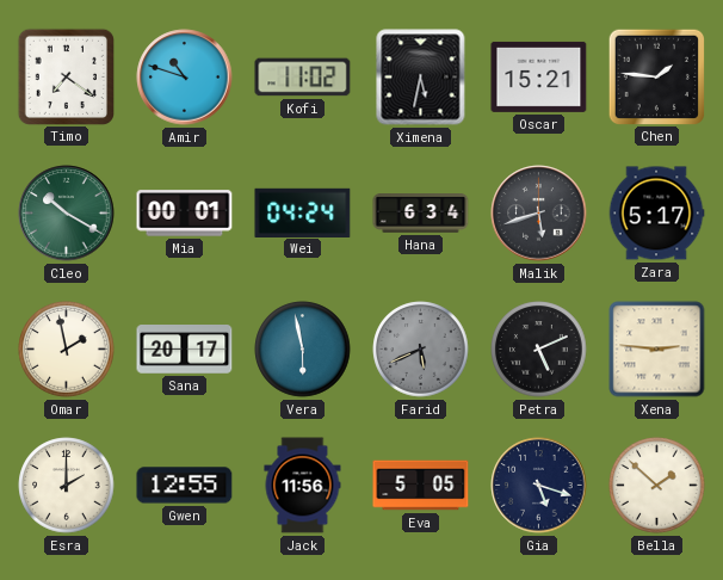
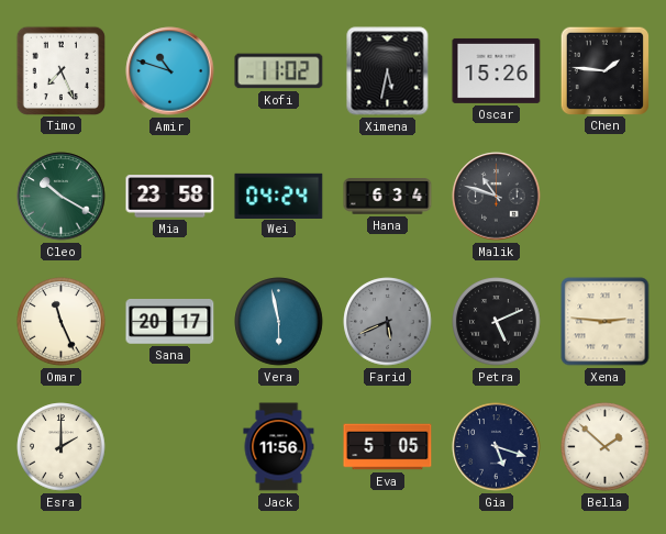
Timo: 7:21 -> 7:26 (60, 70)
Oscar: 15:21 -> 15:26 (497, 70)
Mia: 00:01 -> 23:58 (170, 197)
Malik: 5:42 -> 10:48 (497, 197)
Zara: 5:17 -> none (656, 214)
Omar: 1:58 -> 11:26 (62, 322)
Gwen: 12:55 -> none (185, 486)
